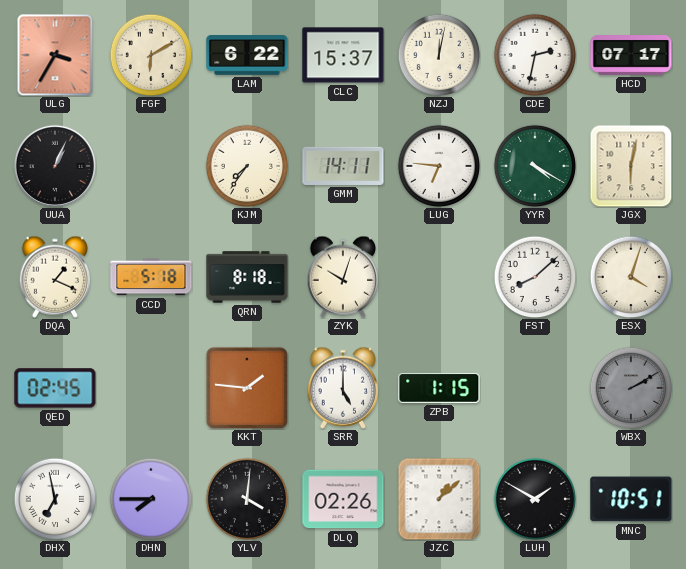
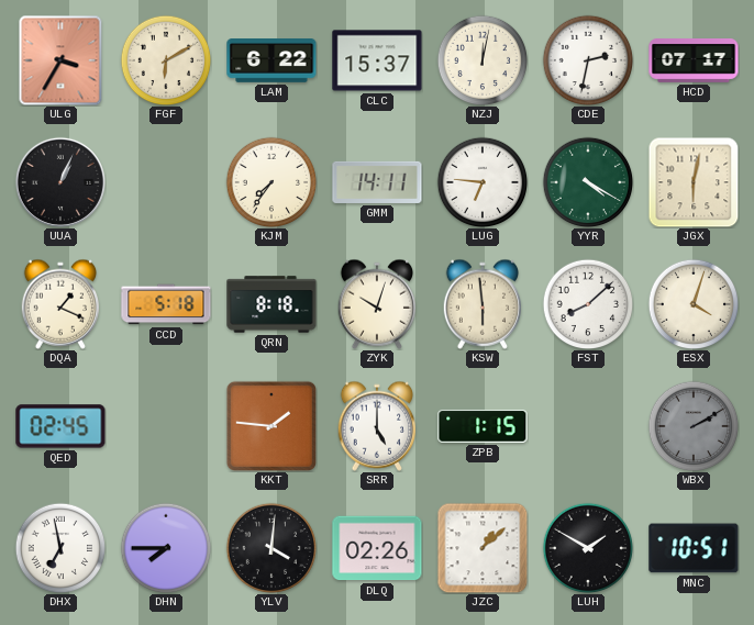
KSW: none -> 5:59 (481, 304)
